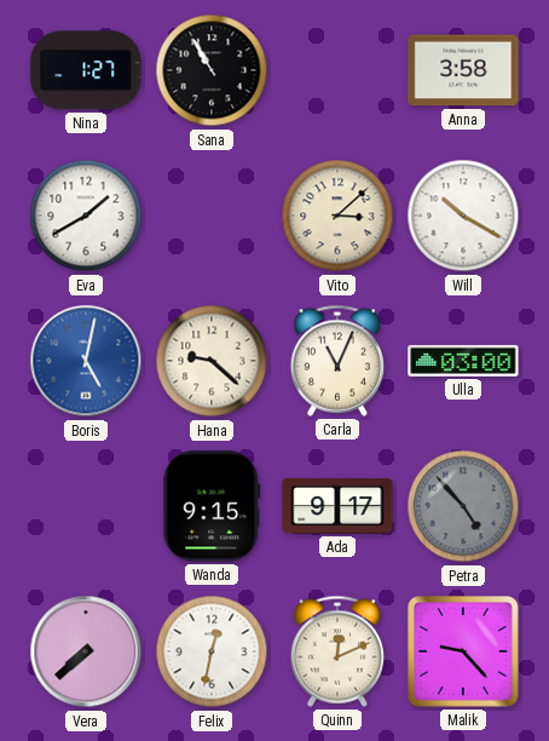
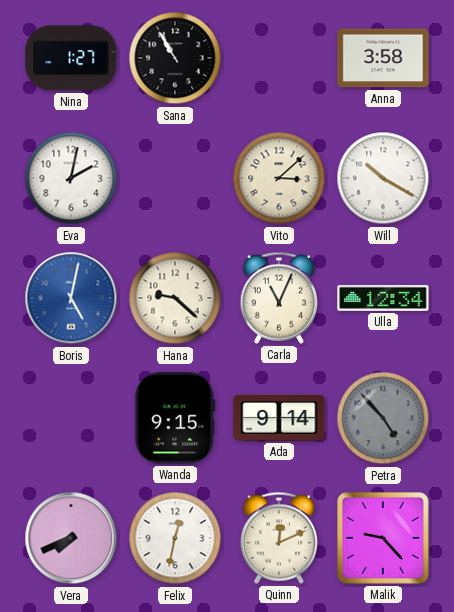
Eva: 1:40 -> 2:02 (71, 178)
Ulla: 03:00 -> 12:34 (383, 298)
Ada: 9:17 -> 9:14 (279, 418)
Vera: 7:38 -> 7:41 (71, 538)
